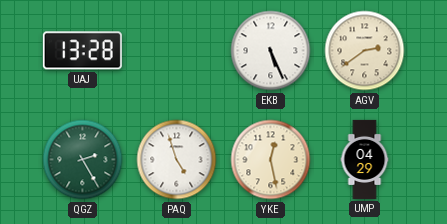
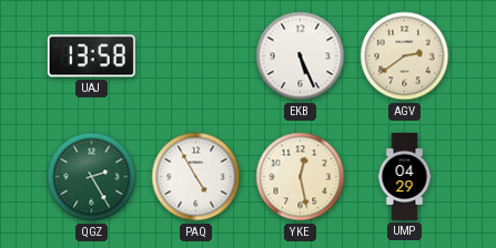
UAJ: 13:28 -> 13:58 (91, 56)
PAQ: 4:57 -> 4:55 (196, 177)
